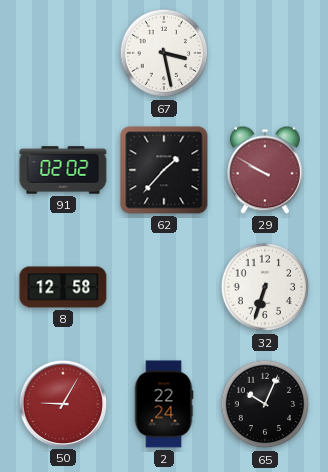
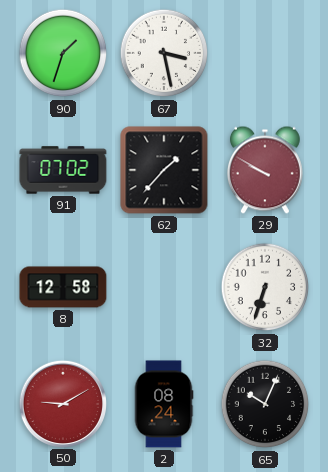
90: none -> 1:33 (63, 53)
91: 02:02 -> 07:02 (63, 170)
50: 9:05 -> 9:10 (62, 403)
2: 22:24 -> 08:24 (164, 404)
